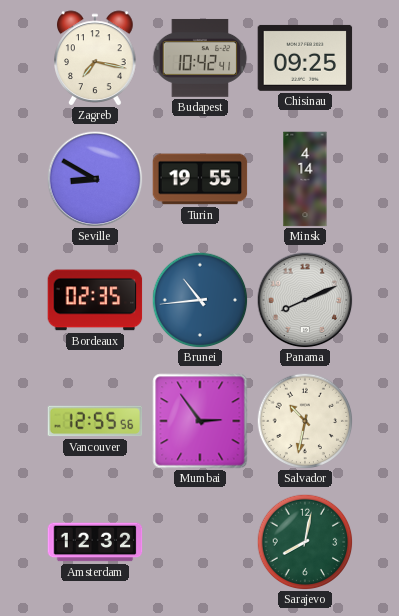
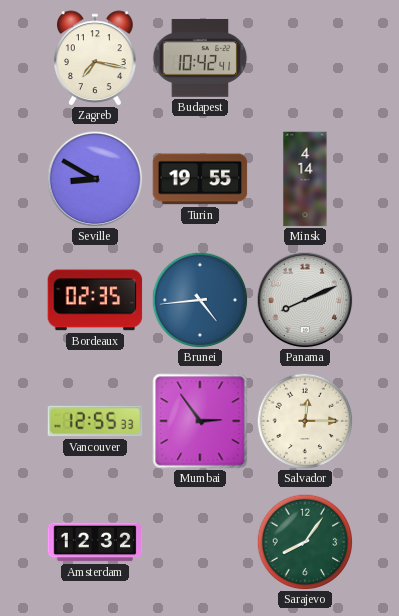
Chisinau: 09:25 -> none (305, 58)
Brunei: 10:44 -> 4:44 (200, 300)
Vancouver: 12:55:56 -> 12:55:33 (95, 421)
Salvador: 10:32 -> 12:15 (305, 421)
Sarajevo: 8:02 -> 8:06 (305, 542)
